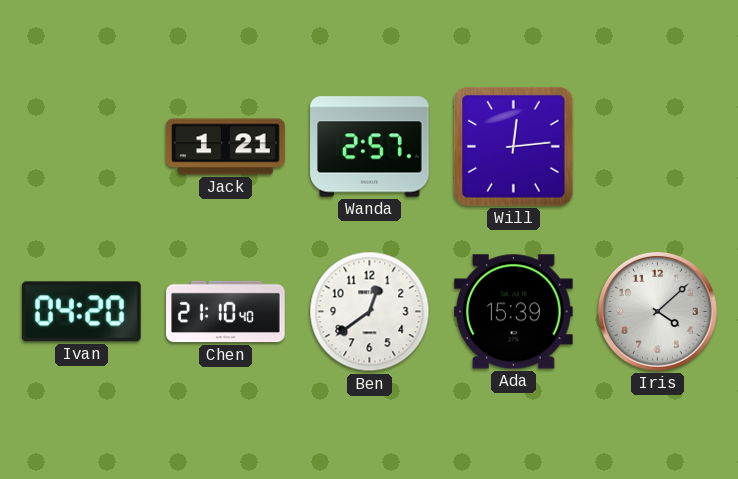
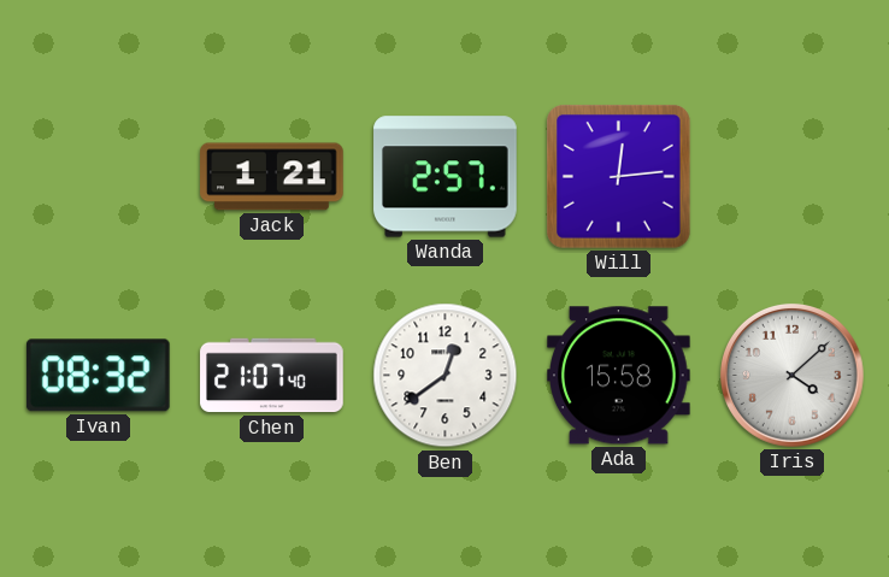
Ivan: 04:20 -> 08:32 (98, 376)
Chen: 21:10 -> 21:07 (272, 376)
Ada: 15:39 -> 15:58 (619, 376)
